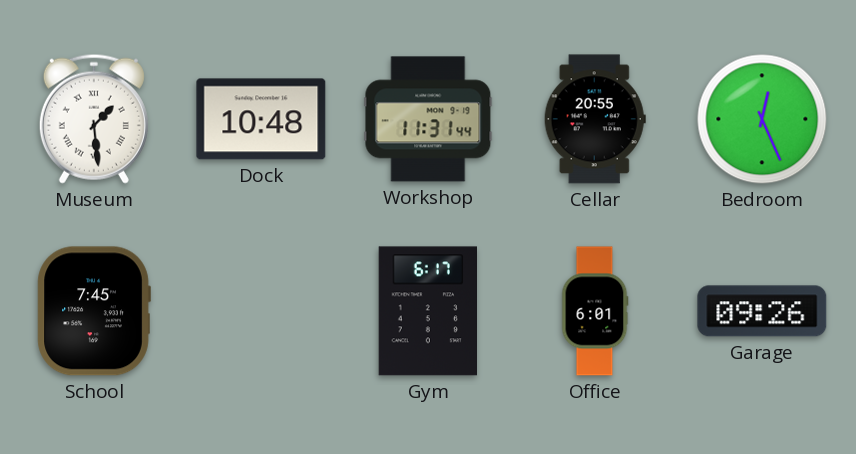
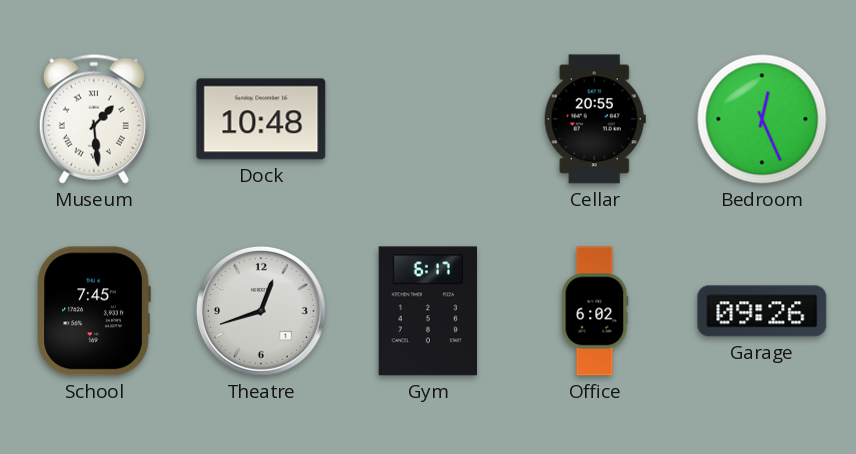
Workshop: 11:31 -> none (428, 119)
Theatre: none -> 12:42 (261, 311)
Office: 6:01 -> 6:02 (595, 311)
